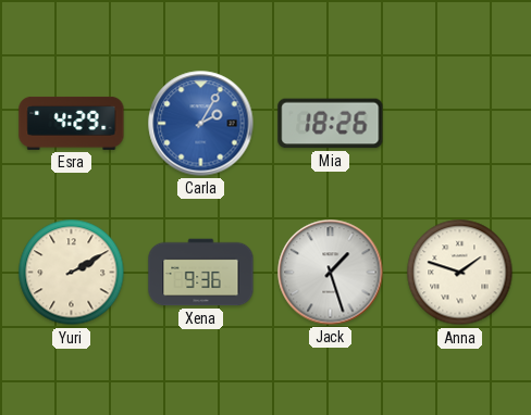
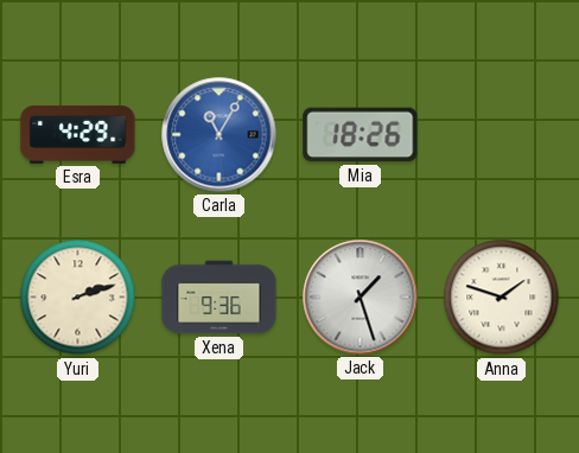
Carla: 2:05 -> 11:05 (219, 135)
Yuri: 2:10 -> 2:12 (78, 298)
